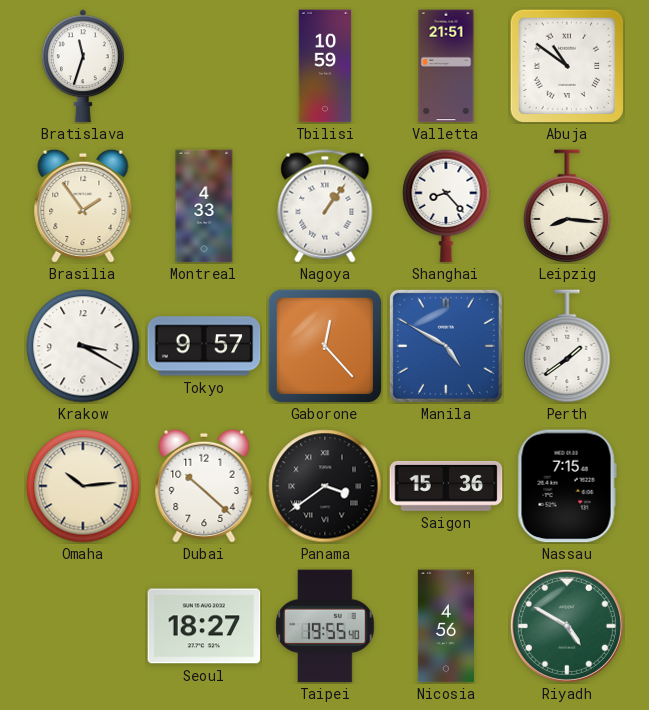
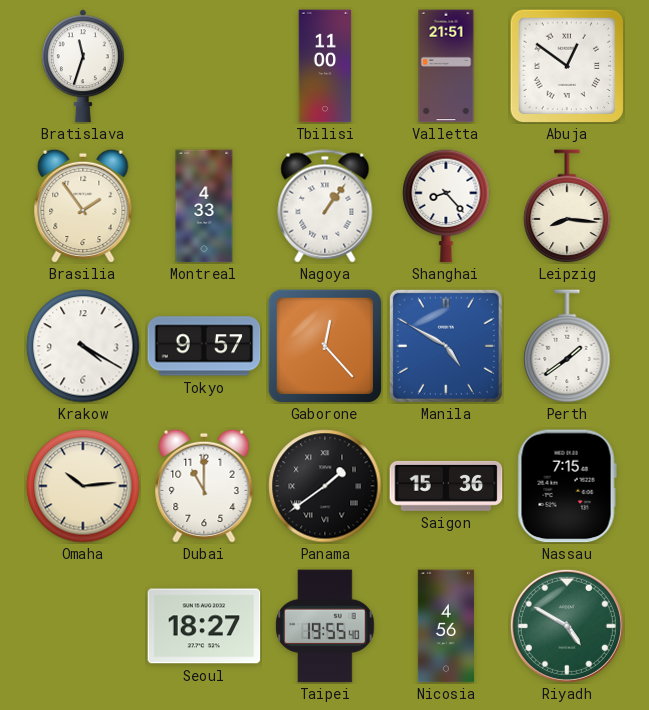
Tbilisi: 10:59 -> 11:00 (325, 66)
Abuja: 10:51 -> 12:51 (567, 66)
Krakow: 3:20 -> 4:20 (83, 346)
Dubai: 10:22 -> 11:00 (204, 486)
Panama: 3:39 -> 1:39 (325, 486)
